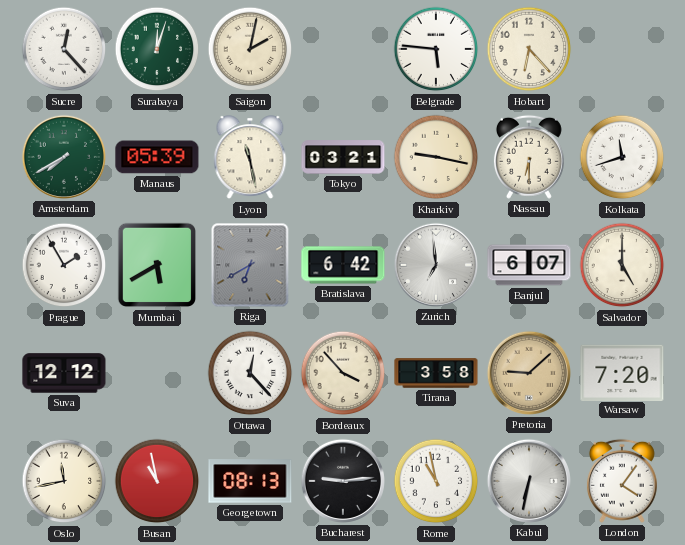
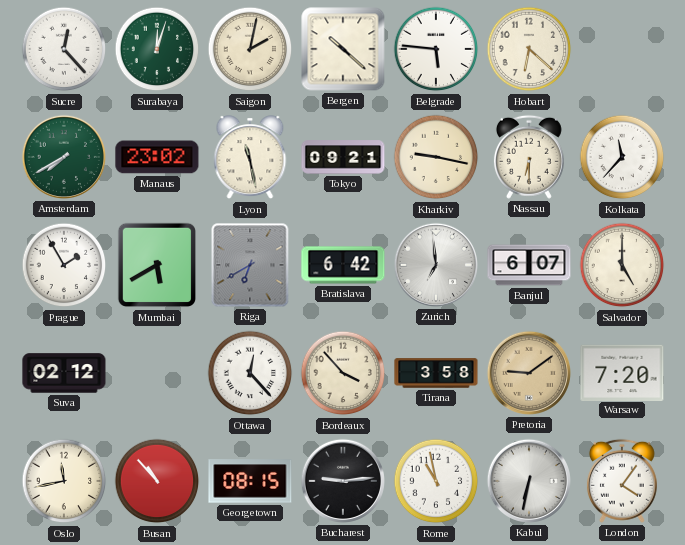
Bergen: none -> 10:22 (343, 49)
Hobart: 6:23 -> 6:22 (529, 49)
Manaus: 05:39 -> 23:02 (157, 157)
Tokyo: 03:21 -> 09:21 (343, 157)
Kolkata: 11:42 -> 11:37 (622, 157)
Suva: 12:12 -> 02:12 (64, 373)
Pretoria: 9:08 -> 9:09 (529, 373)
Busan: 10:58 -> 10:53 (157, 481)
Georgetown: 08:13 -> 08:15 (250, 481)
